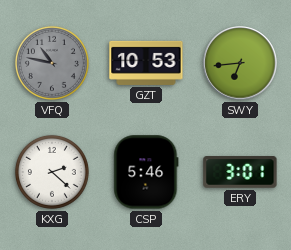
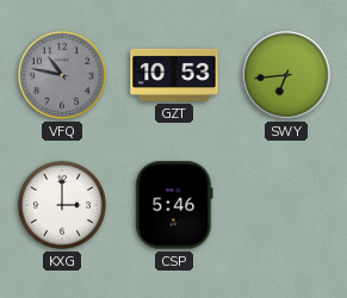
KXG: 2:22 -> 3:00 (62, 205)
ERY: 3:01 -> none (240, 172)
